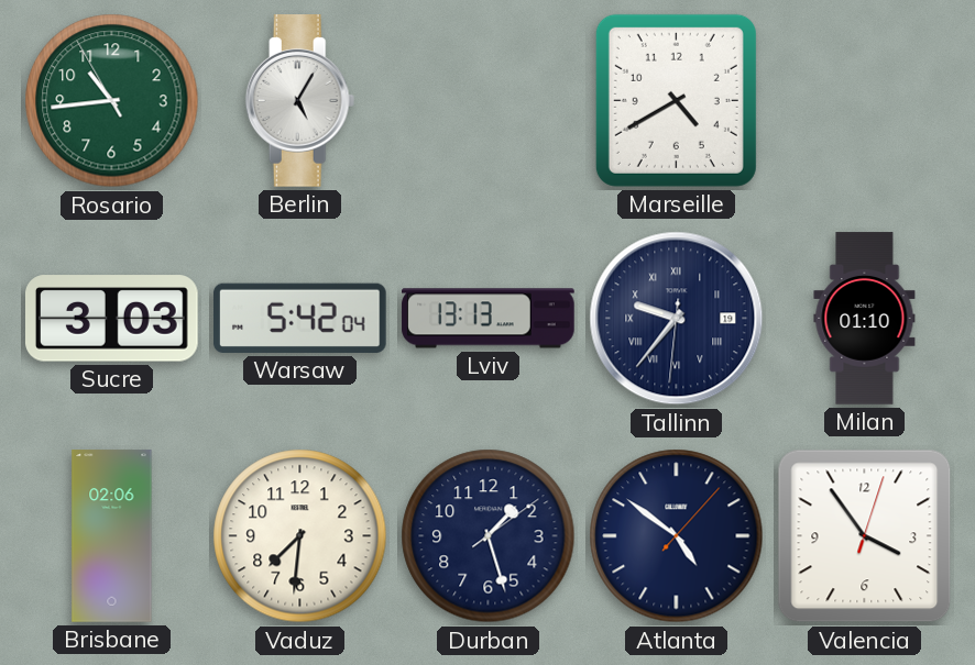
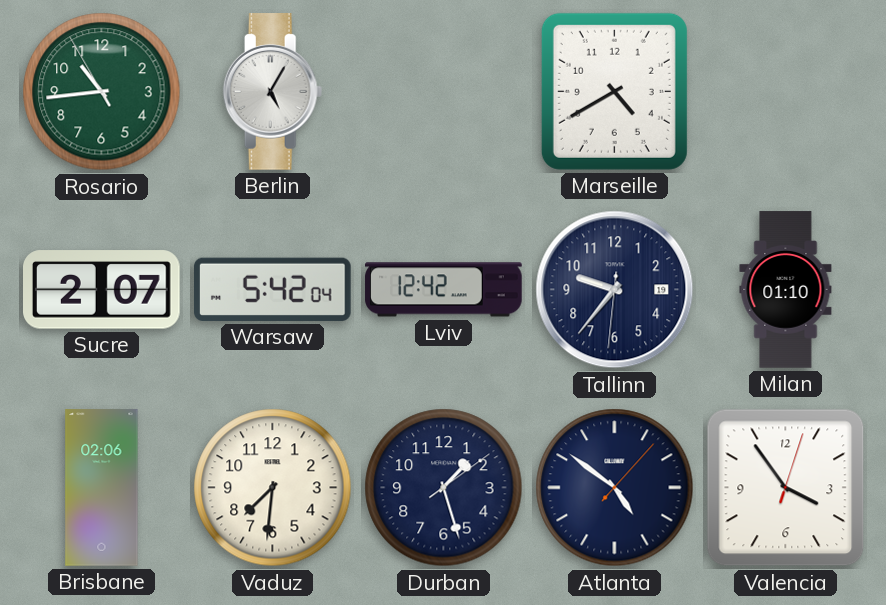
Sucre: 3:03 -> 2:07 (102, 290)
Lviv: 13:13 -> 12:42 (444, 290)
Tallinn numerals: Roman -> Arabic (615, 290)
